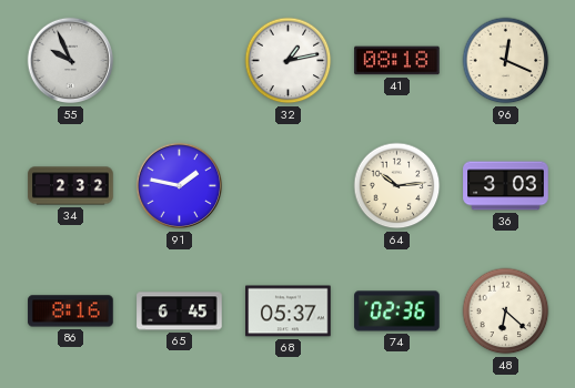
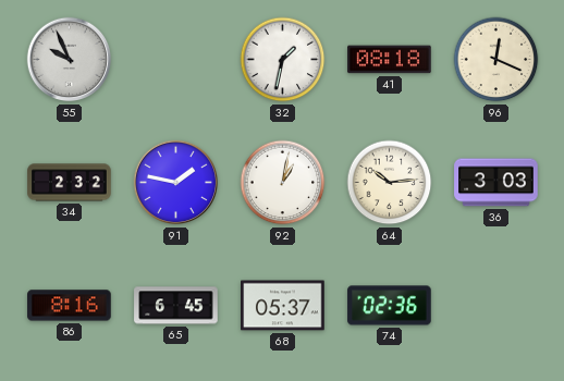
32: 1:13 -> 1:32 (283, 60)
92: none -> 1:02 (283, 183)
48: 6:22 -> none (506, 312)
